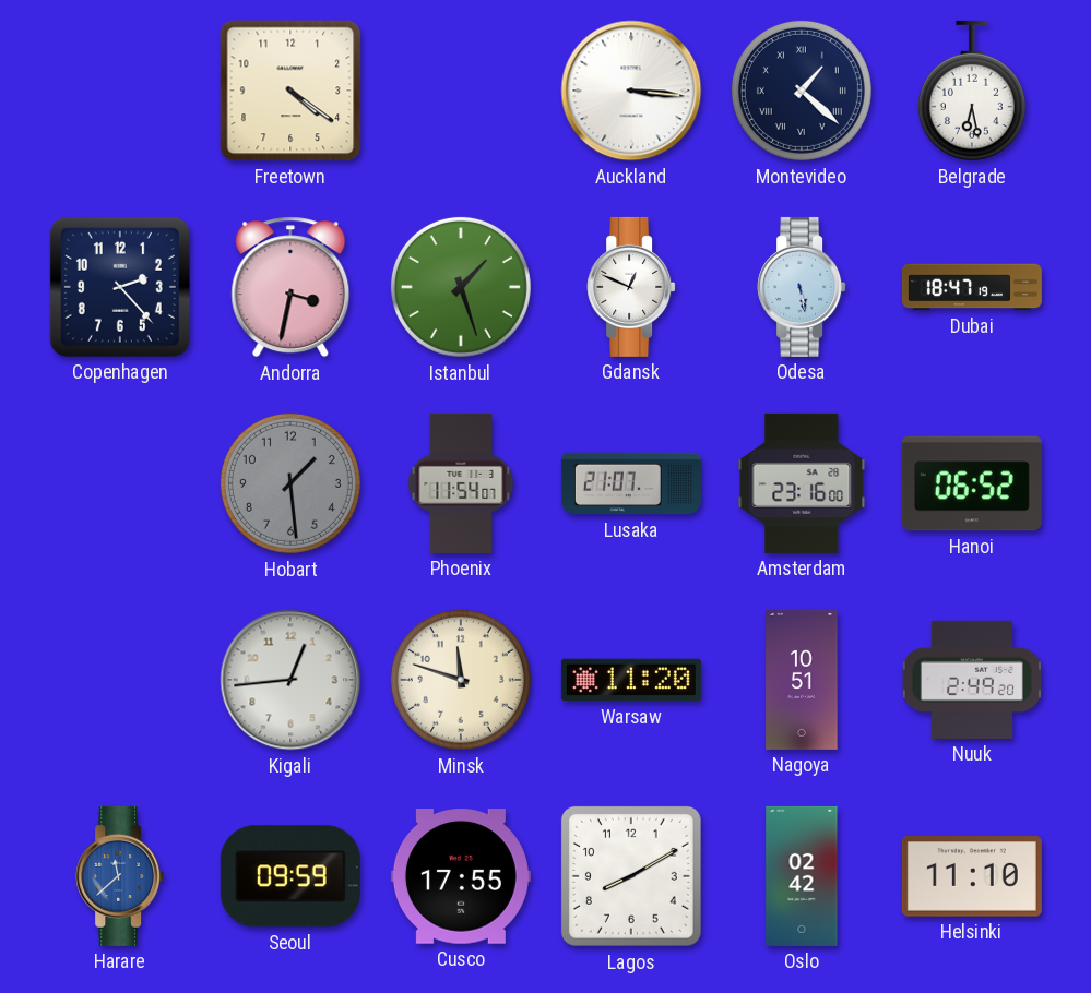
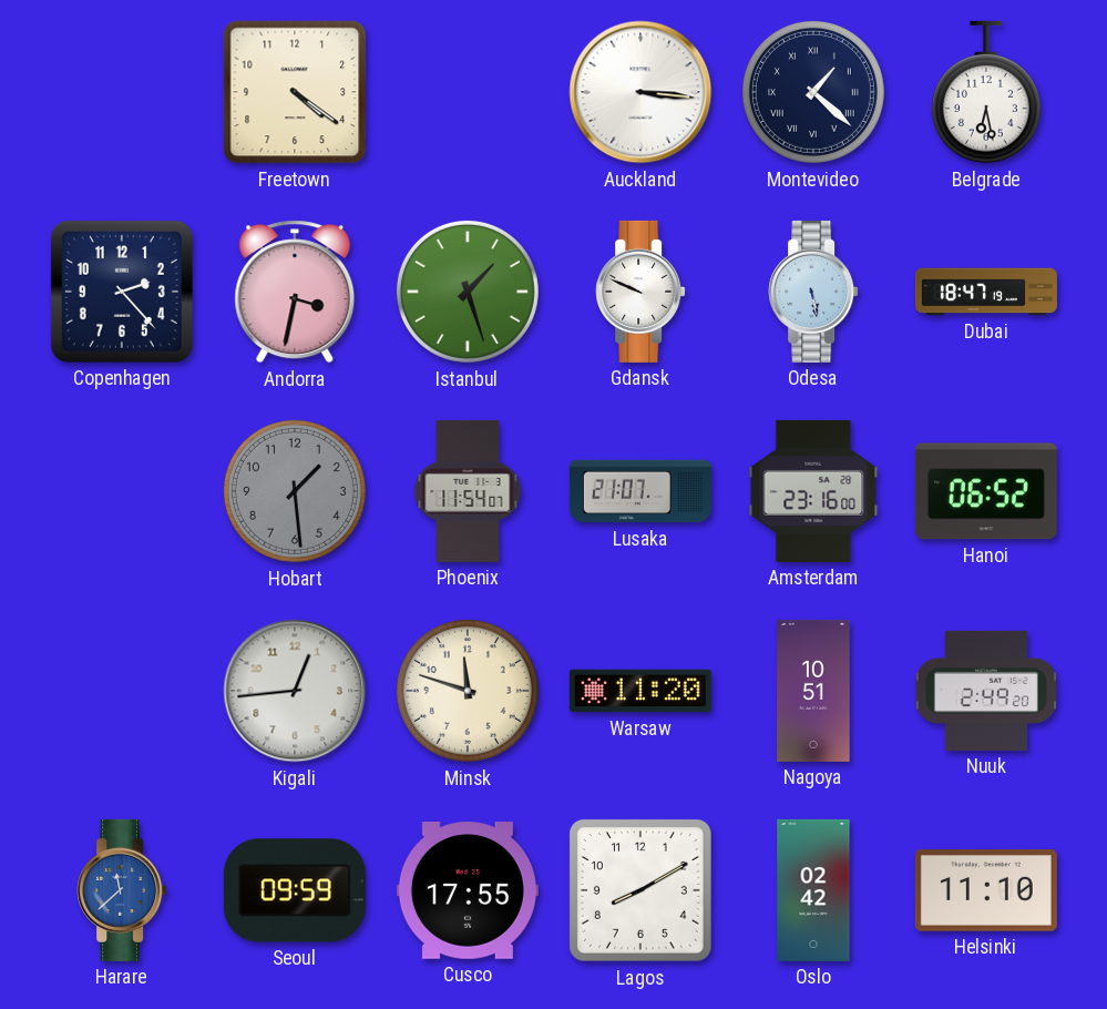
Gdansk: 12:49 -> 9:49 (640, 292)
